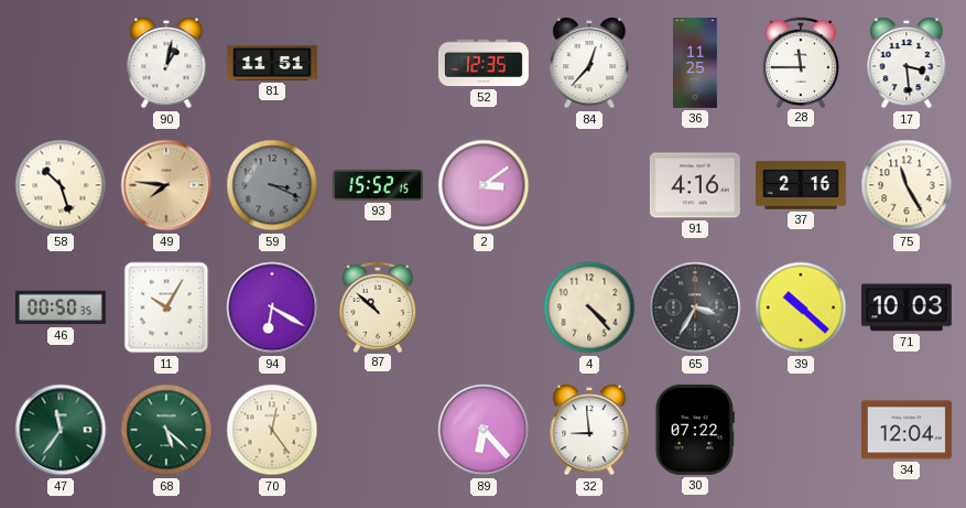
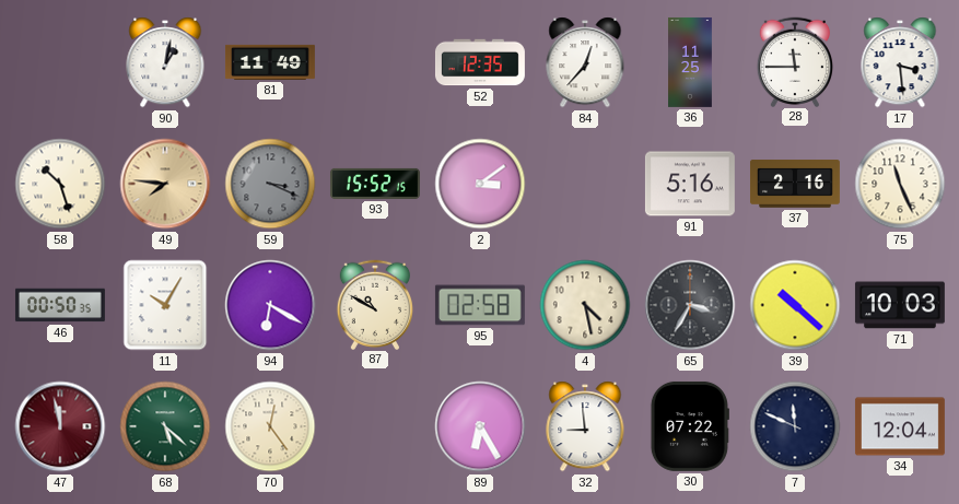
81: 11:51 -> 11:49 (270, 62)
91: 4:16 -> 5:16 (690, 184)
75: 11:25 -> 11:26 (900, 184)
87: 10:52 -> 10:50 (374, 304)
95: none -> 02:58 (480, 305)
4: 4:23 -> 4:28 (585, 305)
47: 11:36 -> 11:58 (60, 426)
47 dial: green -> burgundy (60, 426)
89: 6:23 -> 6:25 (480, 426)
7: none -> 11:49 (795, 426)
